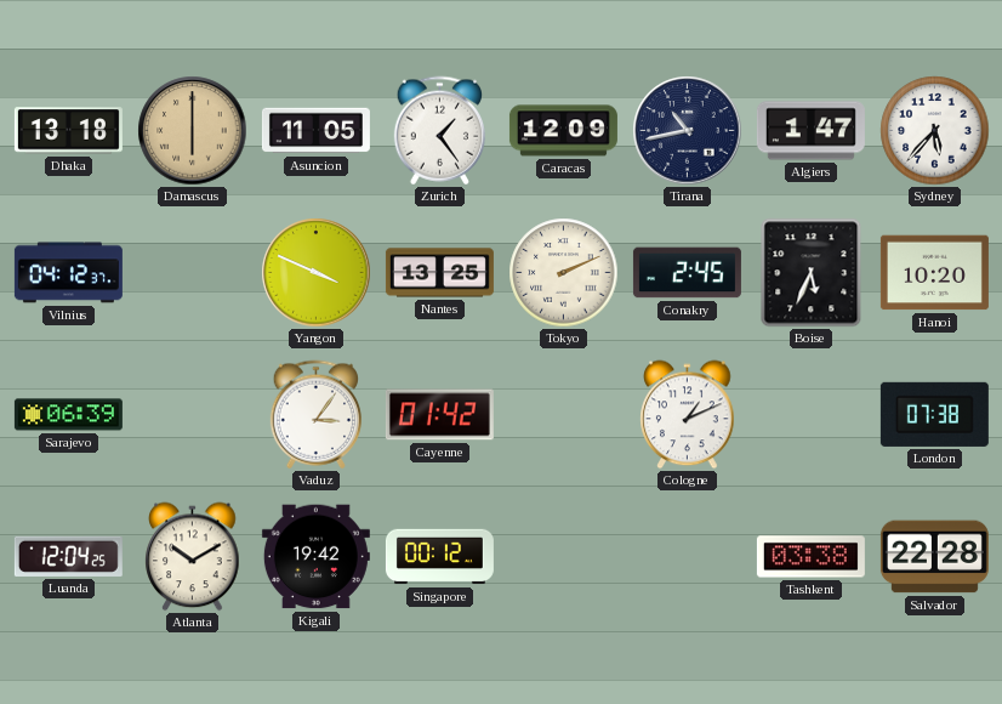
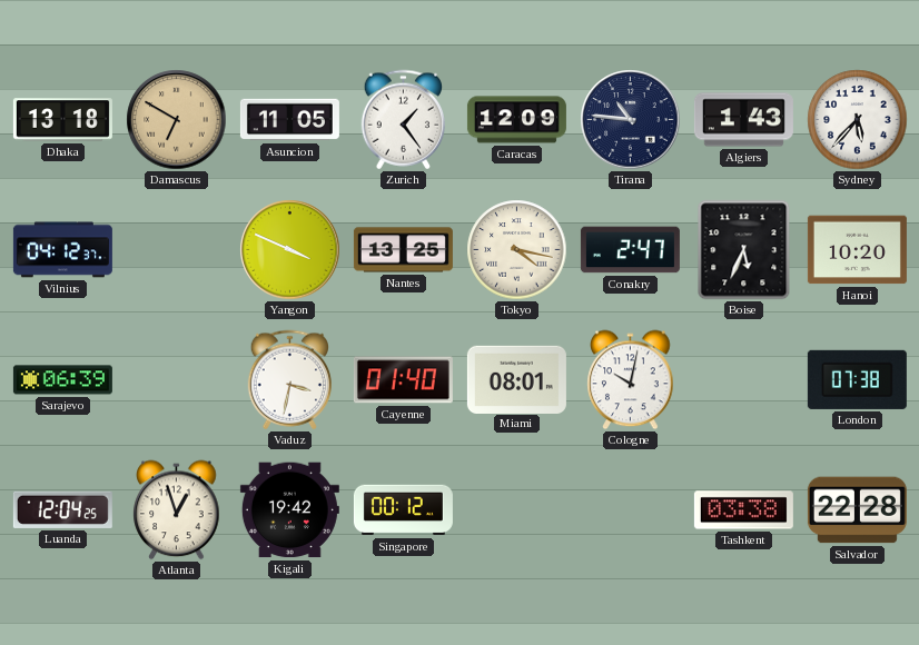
Damascus: 6:00 -> 6:50 (177, 120)
Tirana: 10:43 -> 10:46 (631, 120)
Algiers: 1:47 -> 1:43 (743, 120)
Tokyo: 2:11 -> 4:17 (517, 250)
Conakry: 2:45 -> 2:47 (630, 250)
Vaduz: 3:06 -> 3:32 (289, 380)
Cayenne: 01:42 -> 01:40 (403, 380)
Miami: none -> 08:01 (516, 379)
Cologne: 1:11 -> 10:02 (631, 380)
Atlanta: 10:10 -> 12:57 (177, 510)
